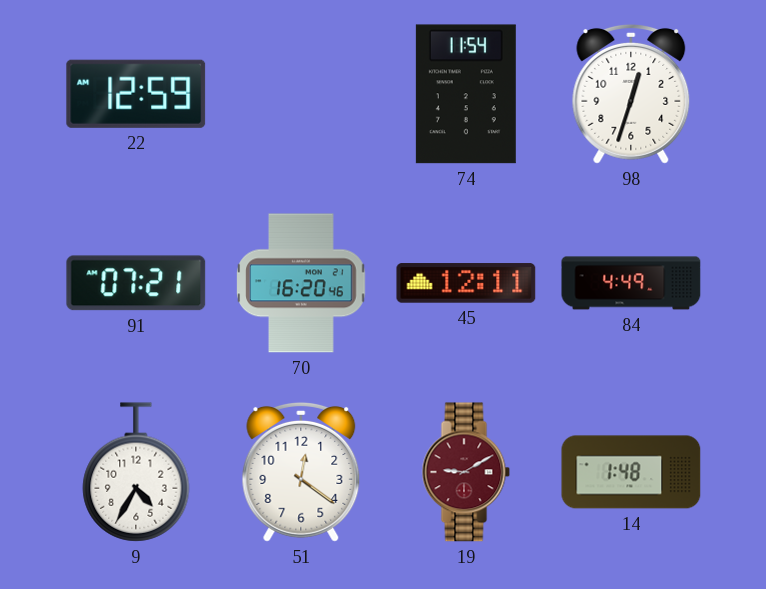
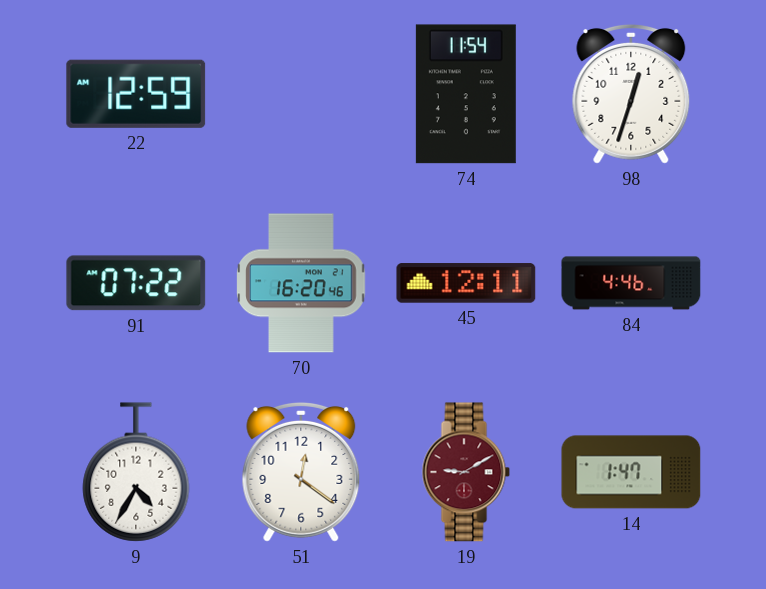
91: 07:21 -> 07:22 (136, 283)
84: 4:49 -> 4:46 (631, 283)
14: 1:48 -> 1:47 (631, 472)
